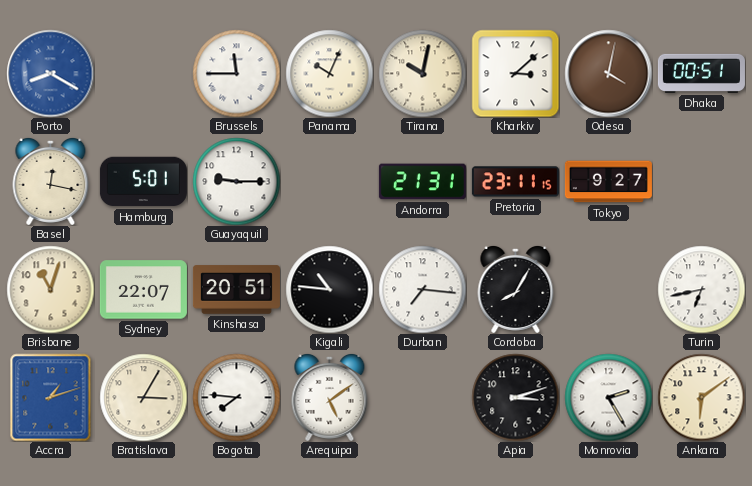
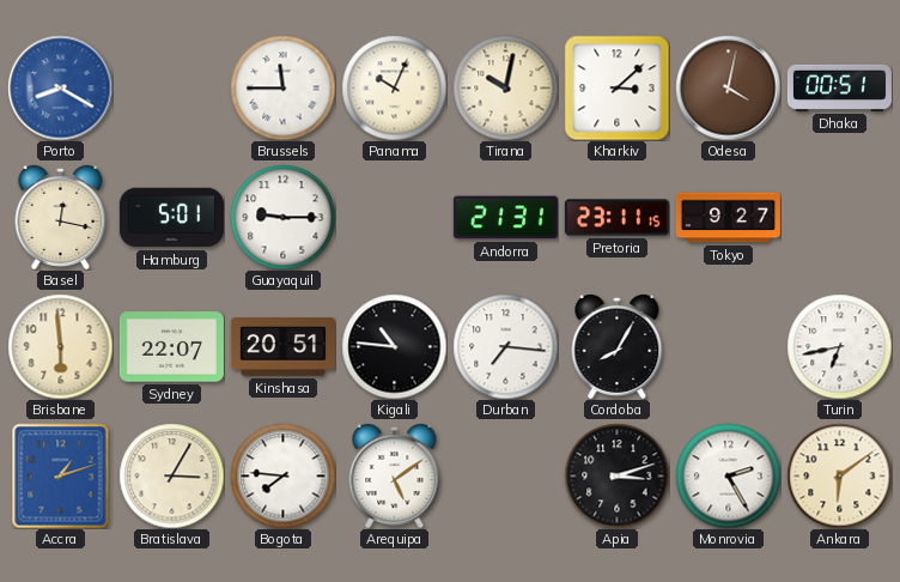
Brisbane: 11:03 -> 5:59 (60, 346)
